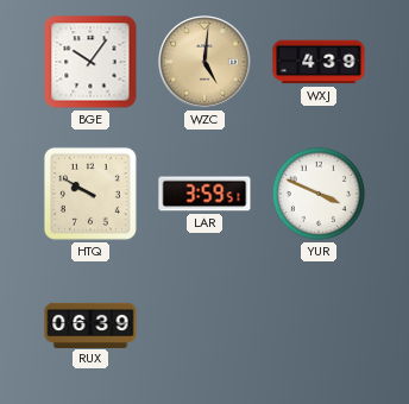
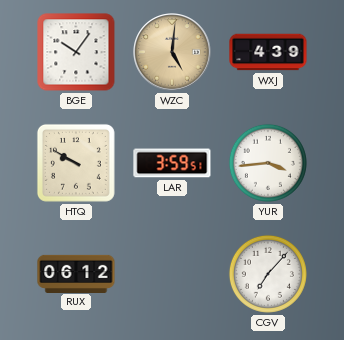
YUR: 3:49 -> 3:44 (268, 163)
RUX: 06:39 -> 06:12 (76, 273)
CGV: none -> 7:07 (268, 274)
